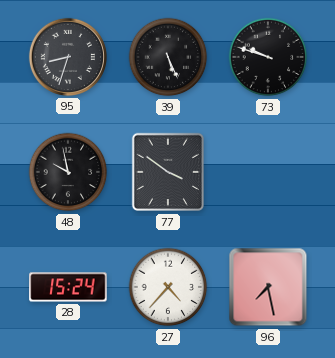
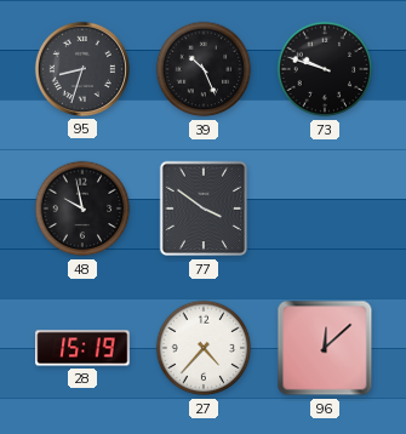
39: 5:26 -> 10:26 (204, 69)
28: 15:24 -> 15:19 (82, 348)
96: 7:28 -> 12:08 (325, 348)
